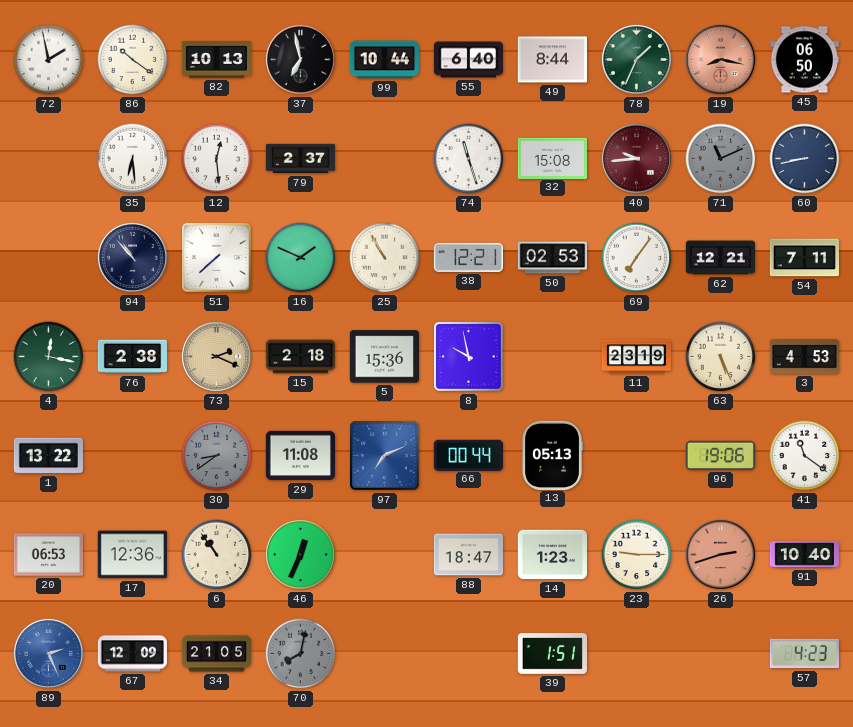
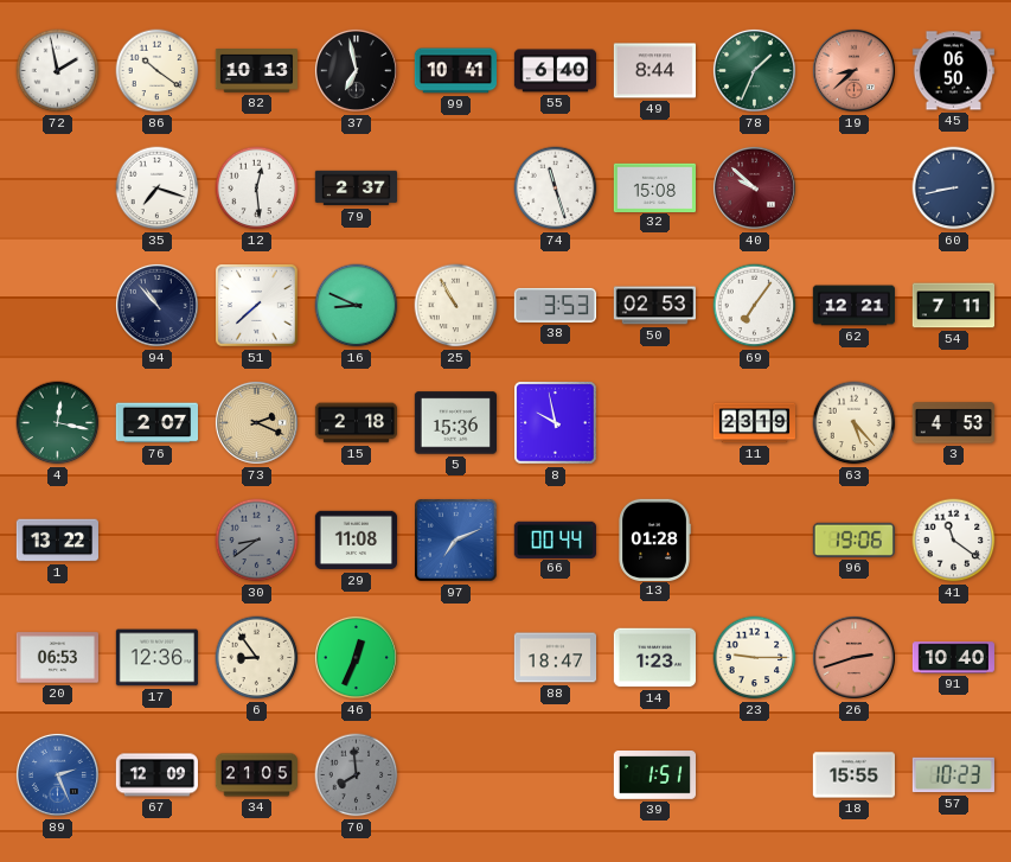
99: 10:44 -> 10:41 (455, 71)
19: 8:17 -> 8:38 (853, 70)
35: 6:29 -> 7:18 (158, 189)
40: 9:44 -> 9:52 (754, 187)
71: 11:11 -> none (721, 159)
16: 1:49 -> 8:49 (357, 306)
38: 12:21 -> 3:53 (555, 305)
76: 2:38 -> 2:07 (156, 423)
63: 5:26 -> 5:23 (855, 423)
13: 05:13 -> 01:28 (654, 539)
6: 10:54 -> 8:54 (257, 658)
70: 8:02 -> 7:59 (357, 775)
18: none -> 15:55 (853, 775)
57: 4:23 -> 10:23 (953, 775)
